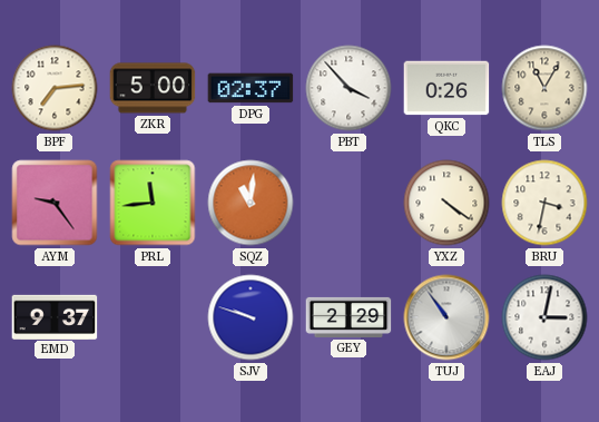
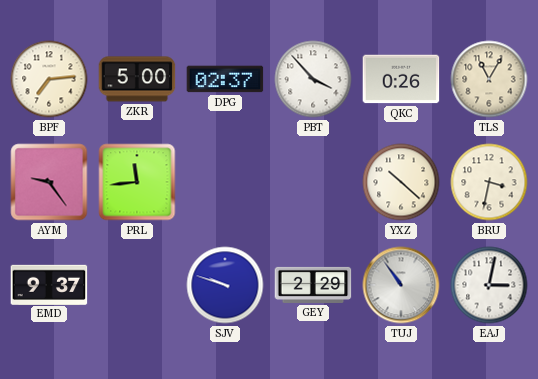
SQZ: 11:01 -> none (251, 203)
YXZ: 4:21 -> 10:22 (401, 182)
